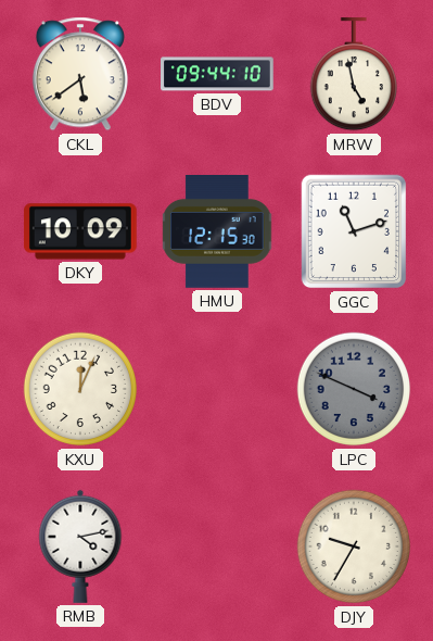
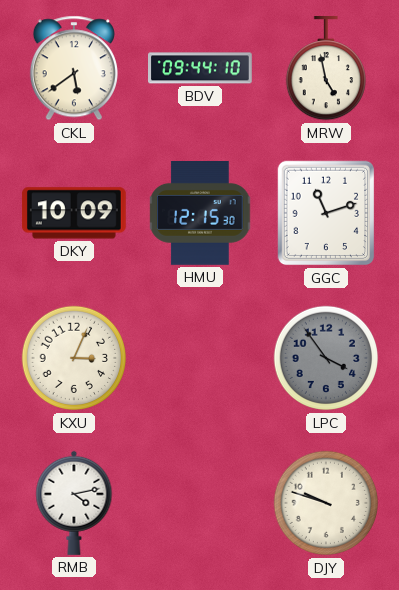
KXU: 12:04 -> 3:04 (74, 358)
LPC: 3:49 -> 3:54 (326, 358)
DJY: 9:35 -> 9:48 (326, 503)
